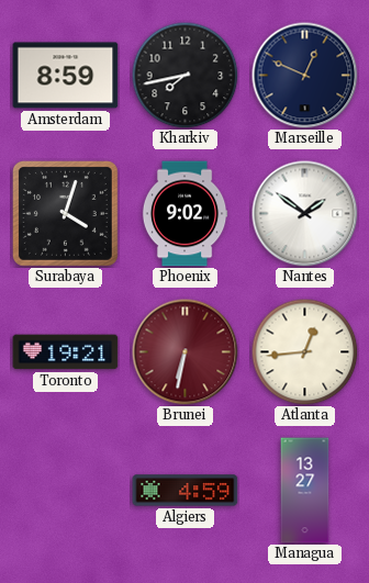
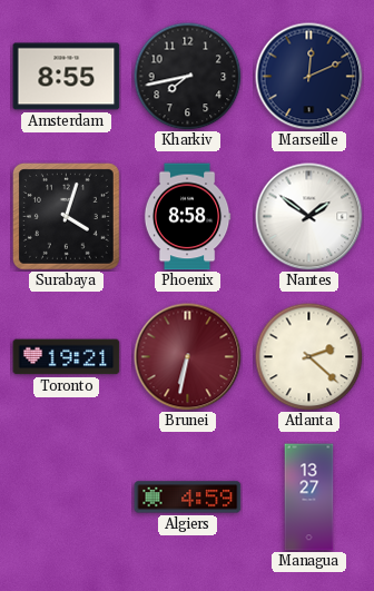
Amsterdam: 8:59 -> 8:55 (67, 77)
Marseille: 12:49 -> 12:11 (309, 77)
Phoenix: 9:02 -> 8:58 (187, 217)
Atlanta: 12:44 -> 2:22 (308, 356)
